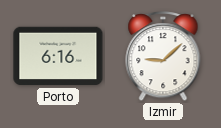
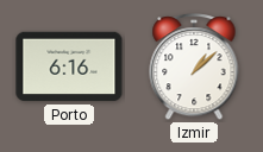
Izmir: 9:08 -> 1:08 (194, 68)
